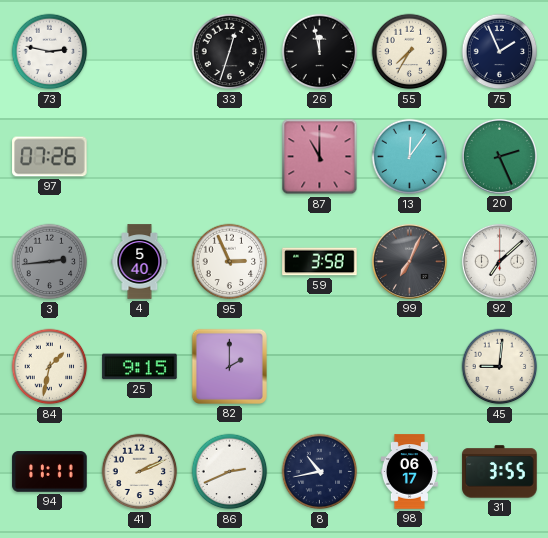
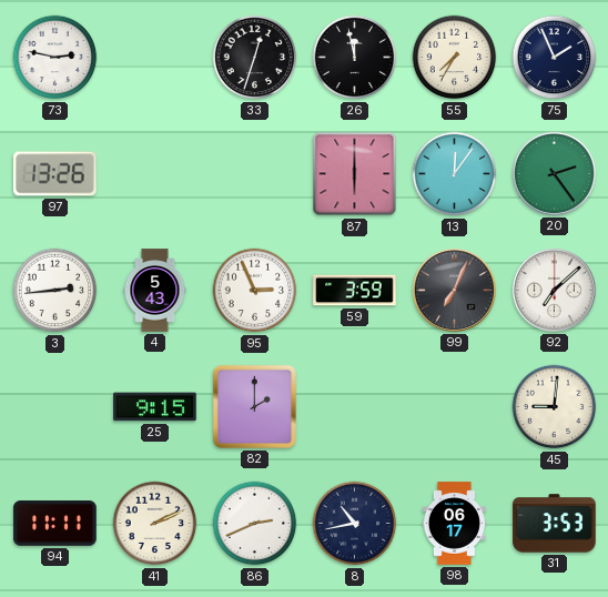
97: 07:26 -> 13:26 (55, 174)
87: 11:00 -> 6:00 (355, 174)
20: 2:26 -> 2:24 (554, 173)
3 dial: grey -> white (55, 291)
4: 5:40 -> 5:43 (155, 291)
59: 3:58 -> 3:59 (355, 291)
84: 1:32 -> none (50, 367)
31: 3:55 -> 3:53 (555, 524)
